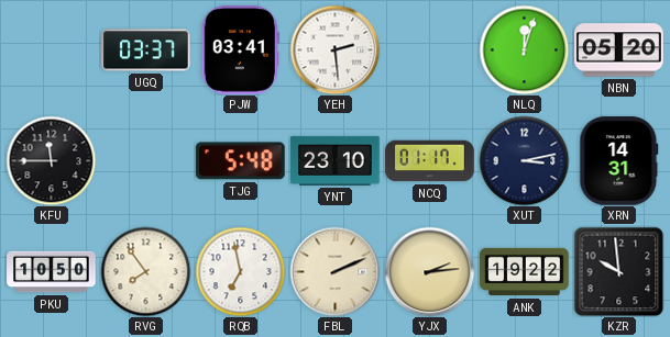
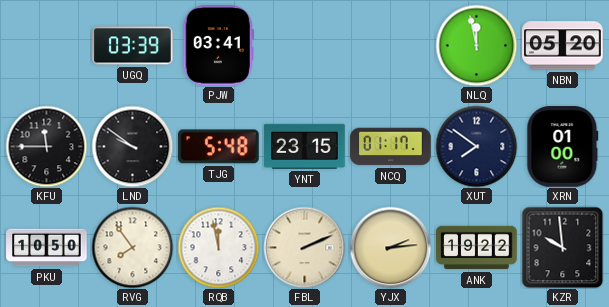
UGQ: 03:37 -> 03:39 (133, 46)
YEH: 2:29 -> none (334, 49)
NLQ: 12:03 -> 11:58 (476, 45)
LND: none -> 9:51 (132, 146)
YNT: 23:10 -> 23:15 (305, 146)
XUT: 3:13 -> 7:51 (476, 146)
XRN: 14:31 -> 01:00 (563, 147)
RQB: 6:58 -> 11:58 (218, 247)
